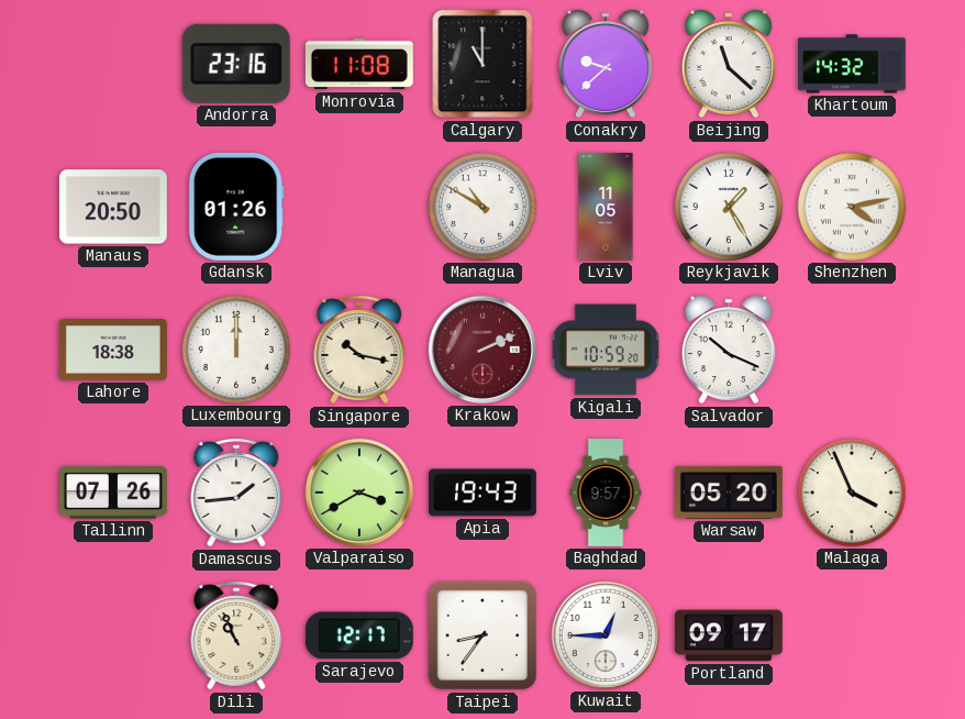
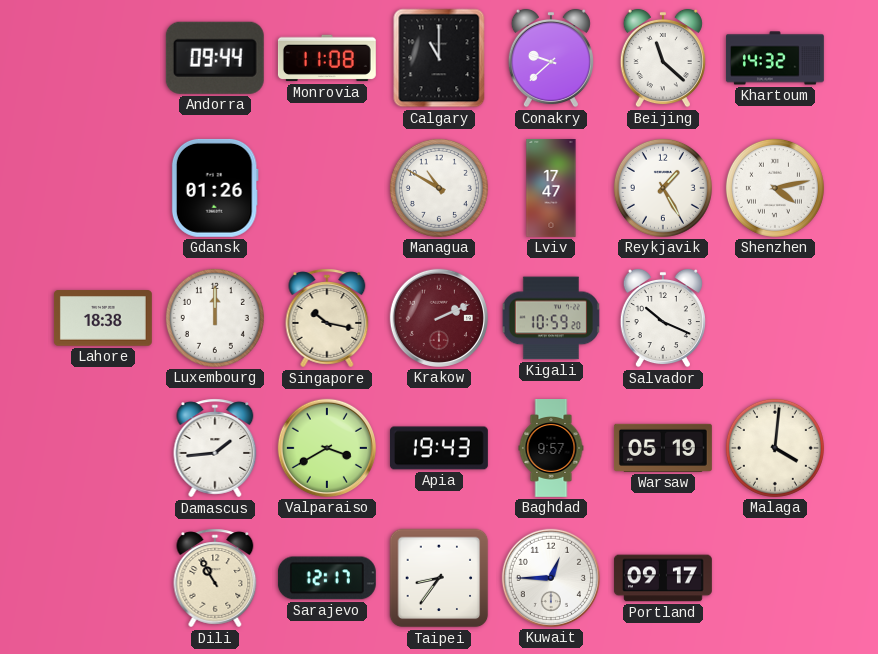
Andorra: 23:16 -> 09:44 (215, 58)
Manaus: 20:50 -> none (113, 207)
Lviv: 11:05 -> 17:47 (551, 189)
Tallinn: 07:26 -> none (113, 493)
Warsaw: 05:20 -> 05:19 (663, 448)
Malaga: 3:56 -> 4:01 (775, 448)
Dili: 10:56 -> 10:55 (215, 578)
